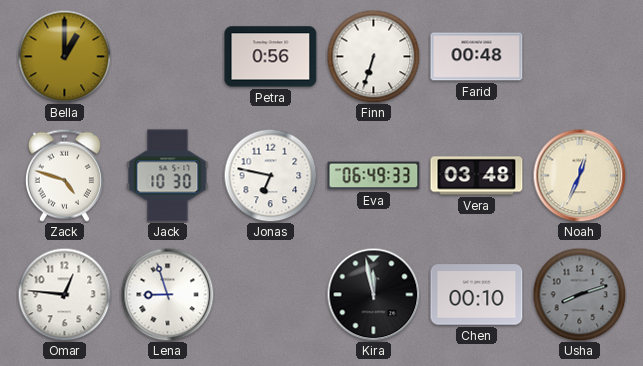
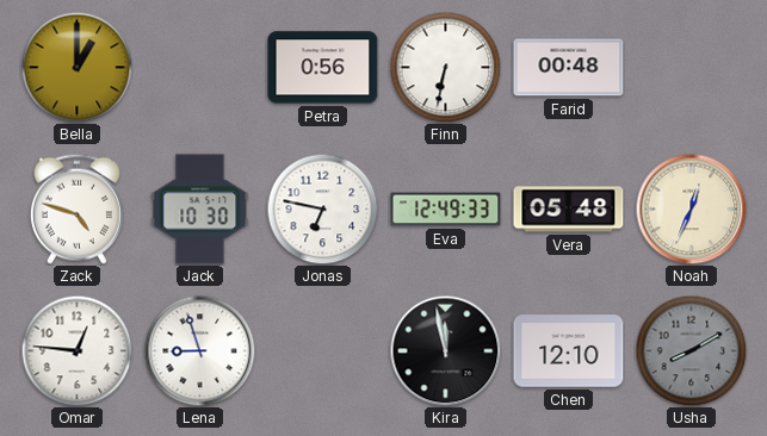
Finn: 6:33 -> 6:32 (445, 67)
Eva: 06:49 -> 12:49 (446, 210)
Vera: 03:48 -> 05:48 (569, 210)
Chen: 00:10 -> 12:10 (569, 351)
Usha: 8:12 -> 8:10 (691, 350)
